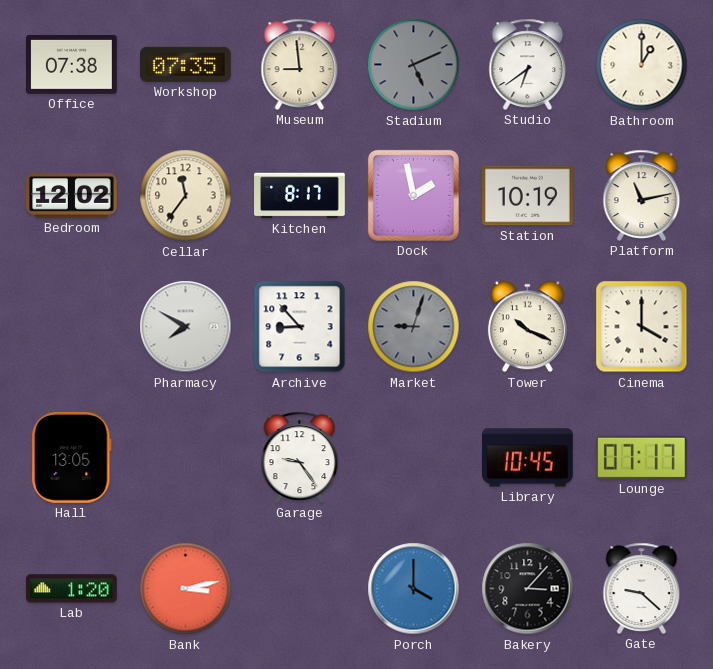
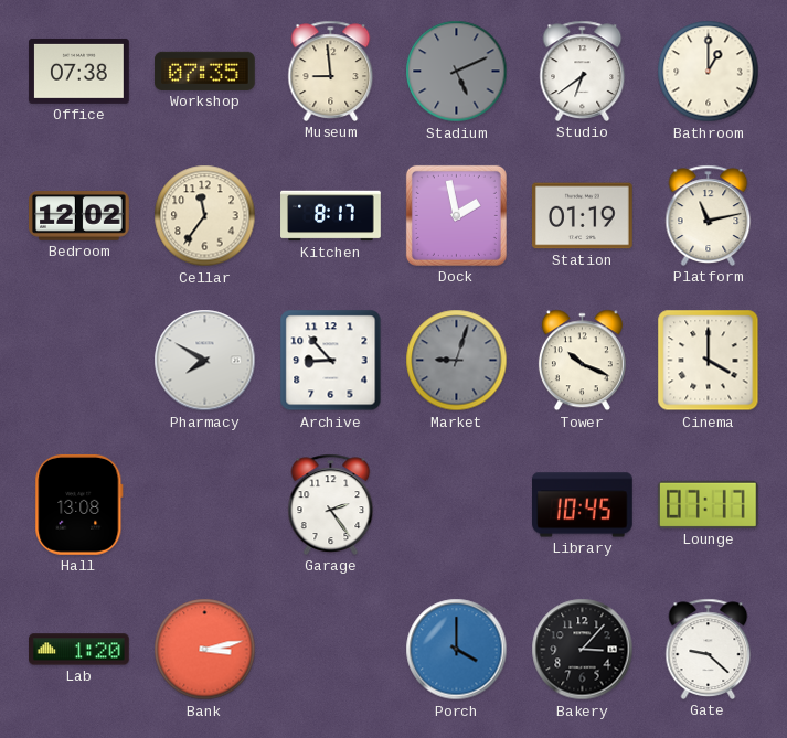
Station: 10:19 -> 01:19 (583, 216)
Hall: 13:05 -> 13:08 (79, 504)
Garage: 9:24 -> 2:24 (331, 504)
